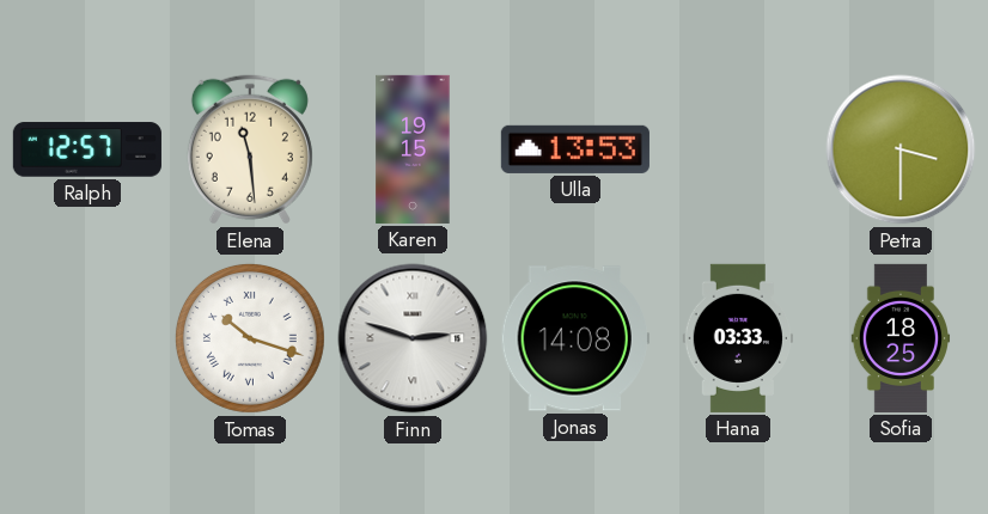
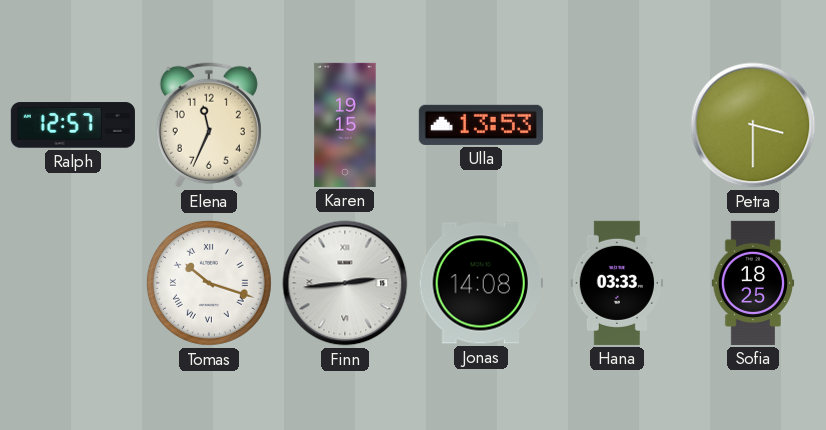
Elena: 11:29 -> 11:34 (209, 125)
Finn: 2:48 -> 2:44 (345, 283)
